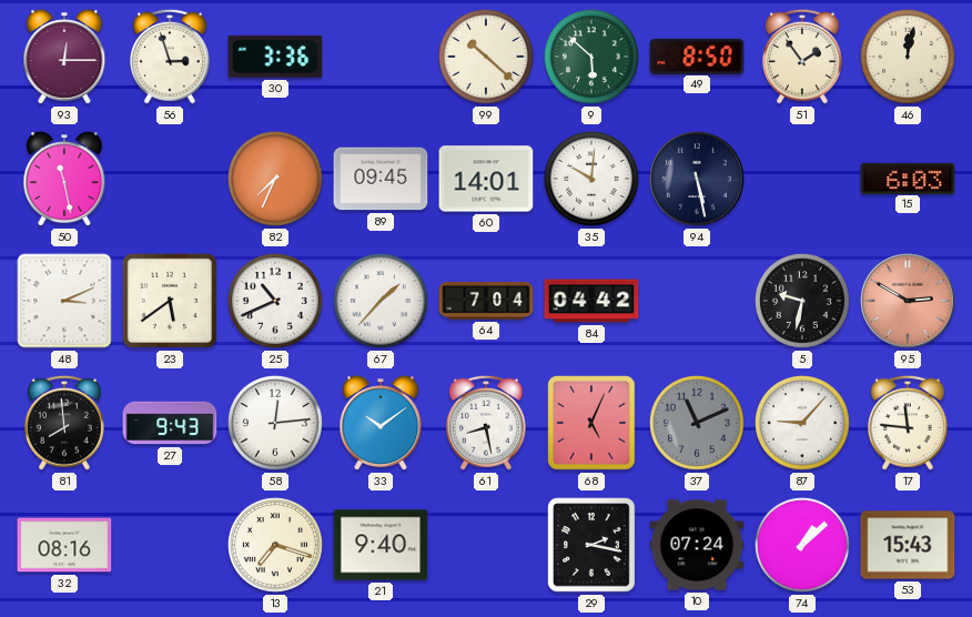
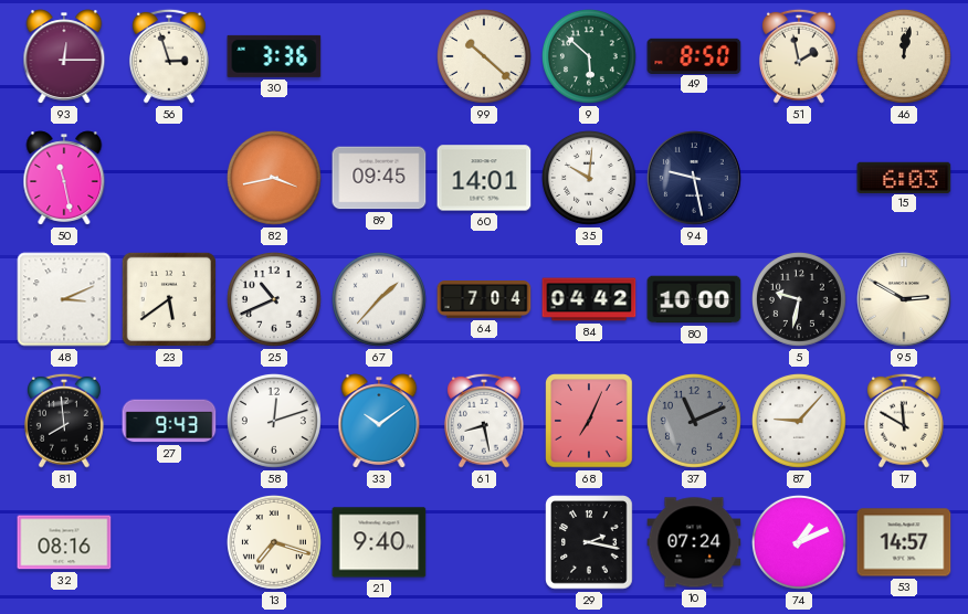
51: 1:54 -> 1:58 (799, 56)
82: 7:34 -> 3:43 (274, 178)
94: 5:28 -> 9:28 (695, 179)
80: none -> 10:00 (694, 299)
95 dial: salmon -> cream (905, 300)
58: 12:14 -> 12:12 (274, 421)
68: 5:04 -> 7:04 (589, 421)
17: 11:46 -> 11:50 (904, 421)
74: 1:08 -> 1:11 (799, 542)
53: 15:43 -> 14:57 (904, 542)
